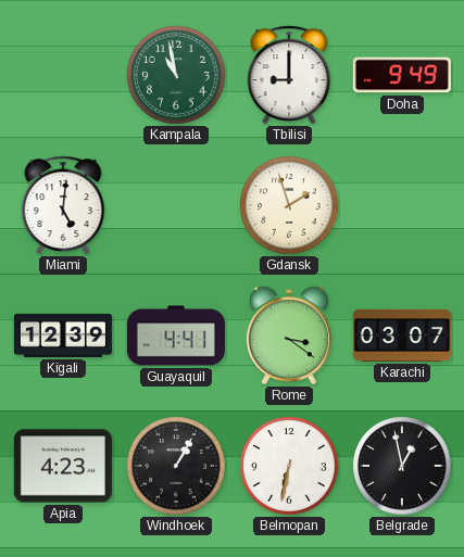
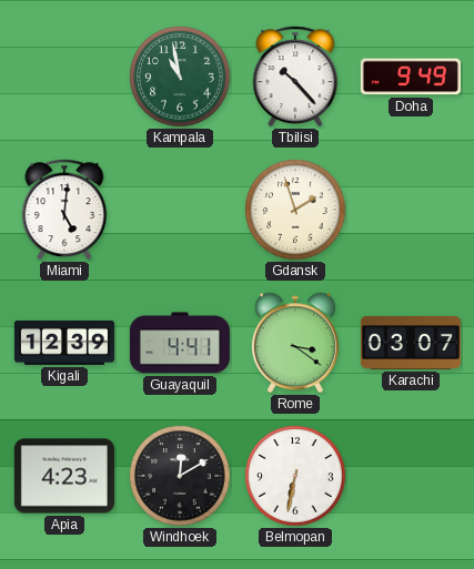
Tbilisi: 9:00 -> 10:23 (295, 77)
Windhoek: 1:05 -> 12:10 (180, 476)
Belgrade: 12:58 -> none (402, 466)
